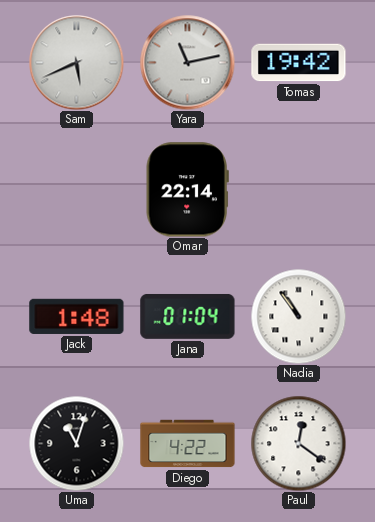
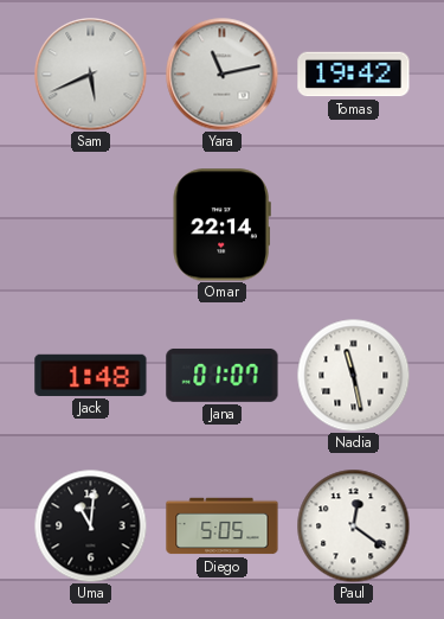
Jana: 01:04 -> 01:07 (223, 376)
Nadia: 10:54 -> 11:28 (353, 375)
Uma: 11:03 -> 11:01 (90, 525)
Diego: 4:22 -> 5:05 (223, 527)
